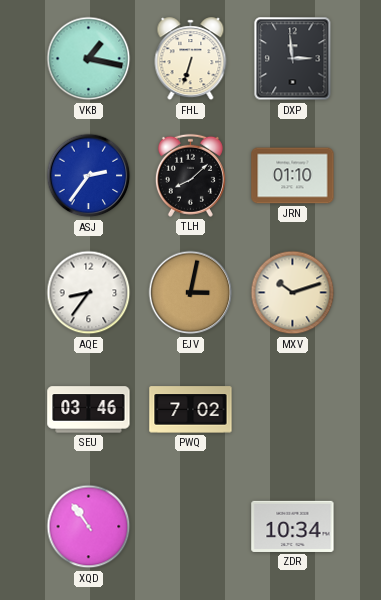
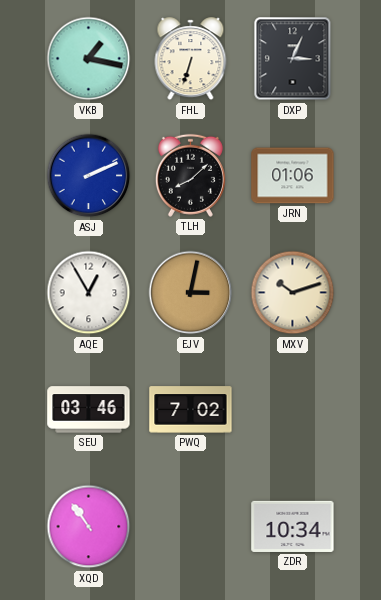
DXP: 2:59 -> 3:04 (293, 59)
ASJ: 2:36 -> 2:11 (89, 176)
JRN: 01:10 -> 01:06 (293, 176)
AQE: 8:36 -> 12:55 (89, 293)
